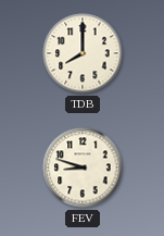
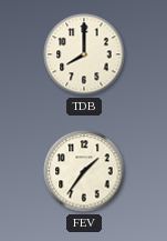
FEV: 8:48 -> 1:36 (84, 171)
